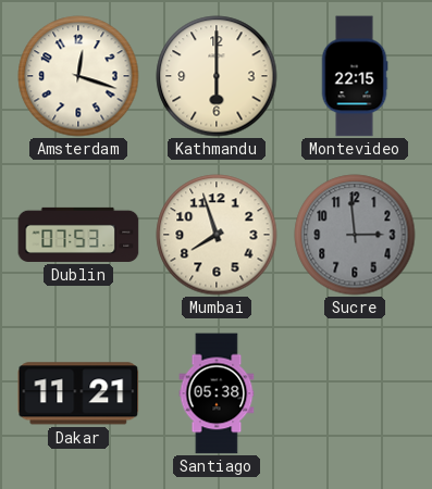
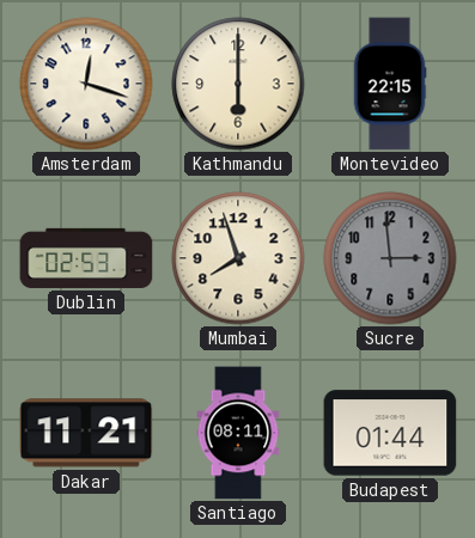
Dublin: 07:53 -> 02:53 (86, 258)
Santiago: 05:38 -> 08:11 (238, 433)
Budapest: none -> 01:44 (390, 433)
